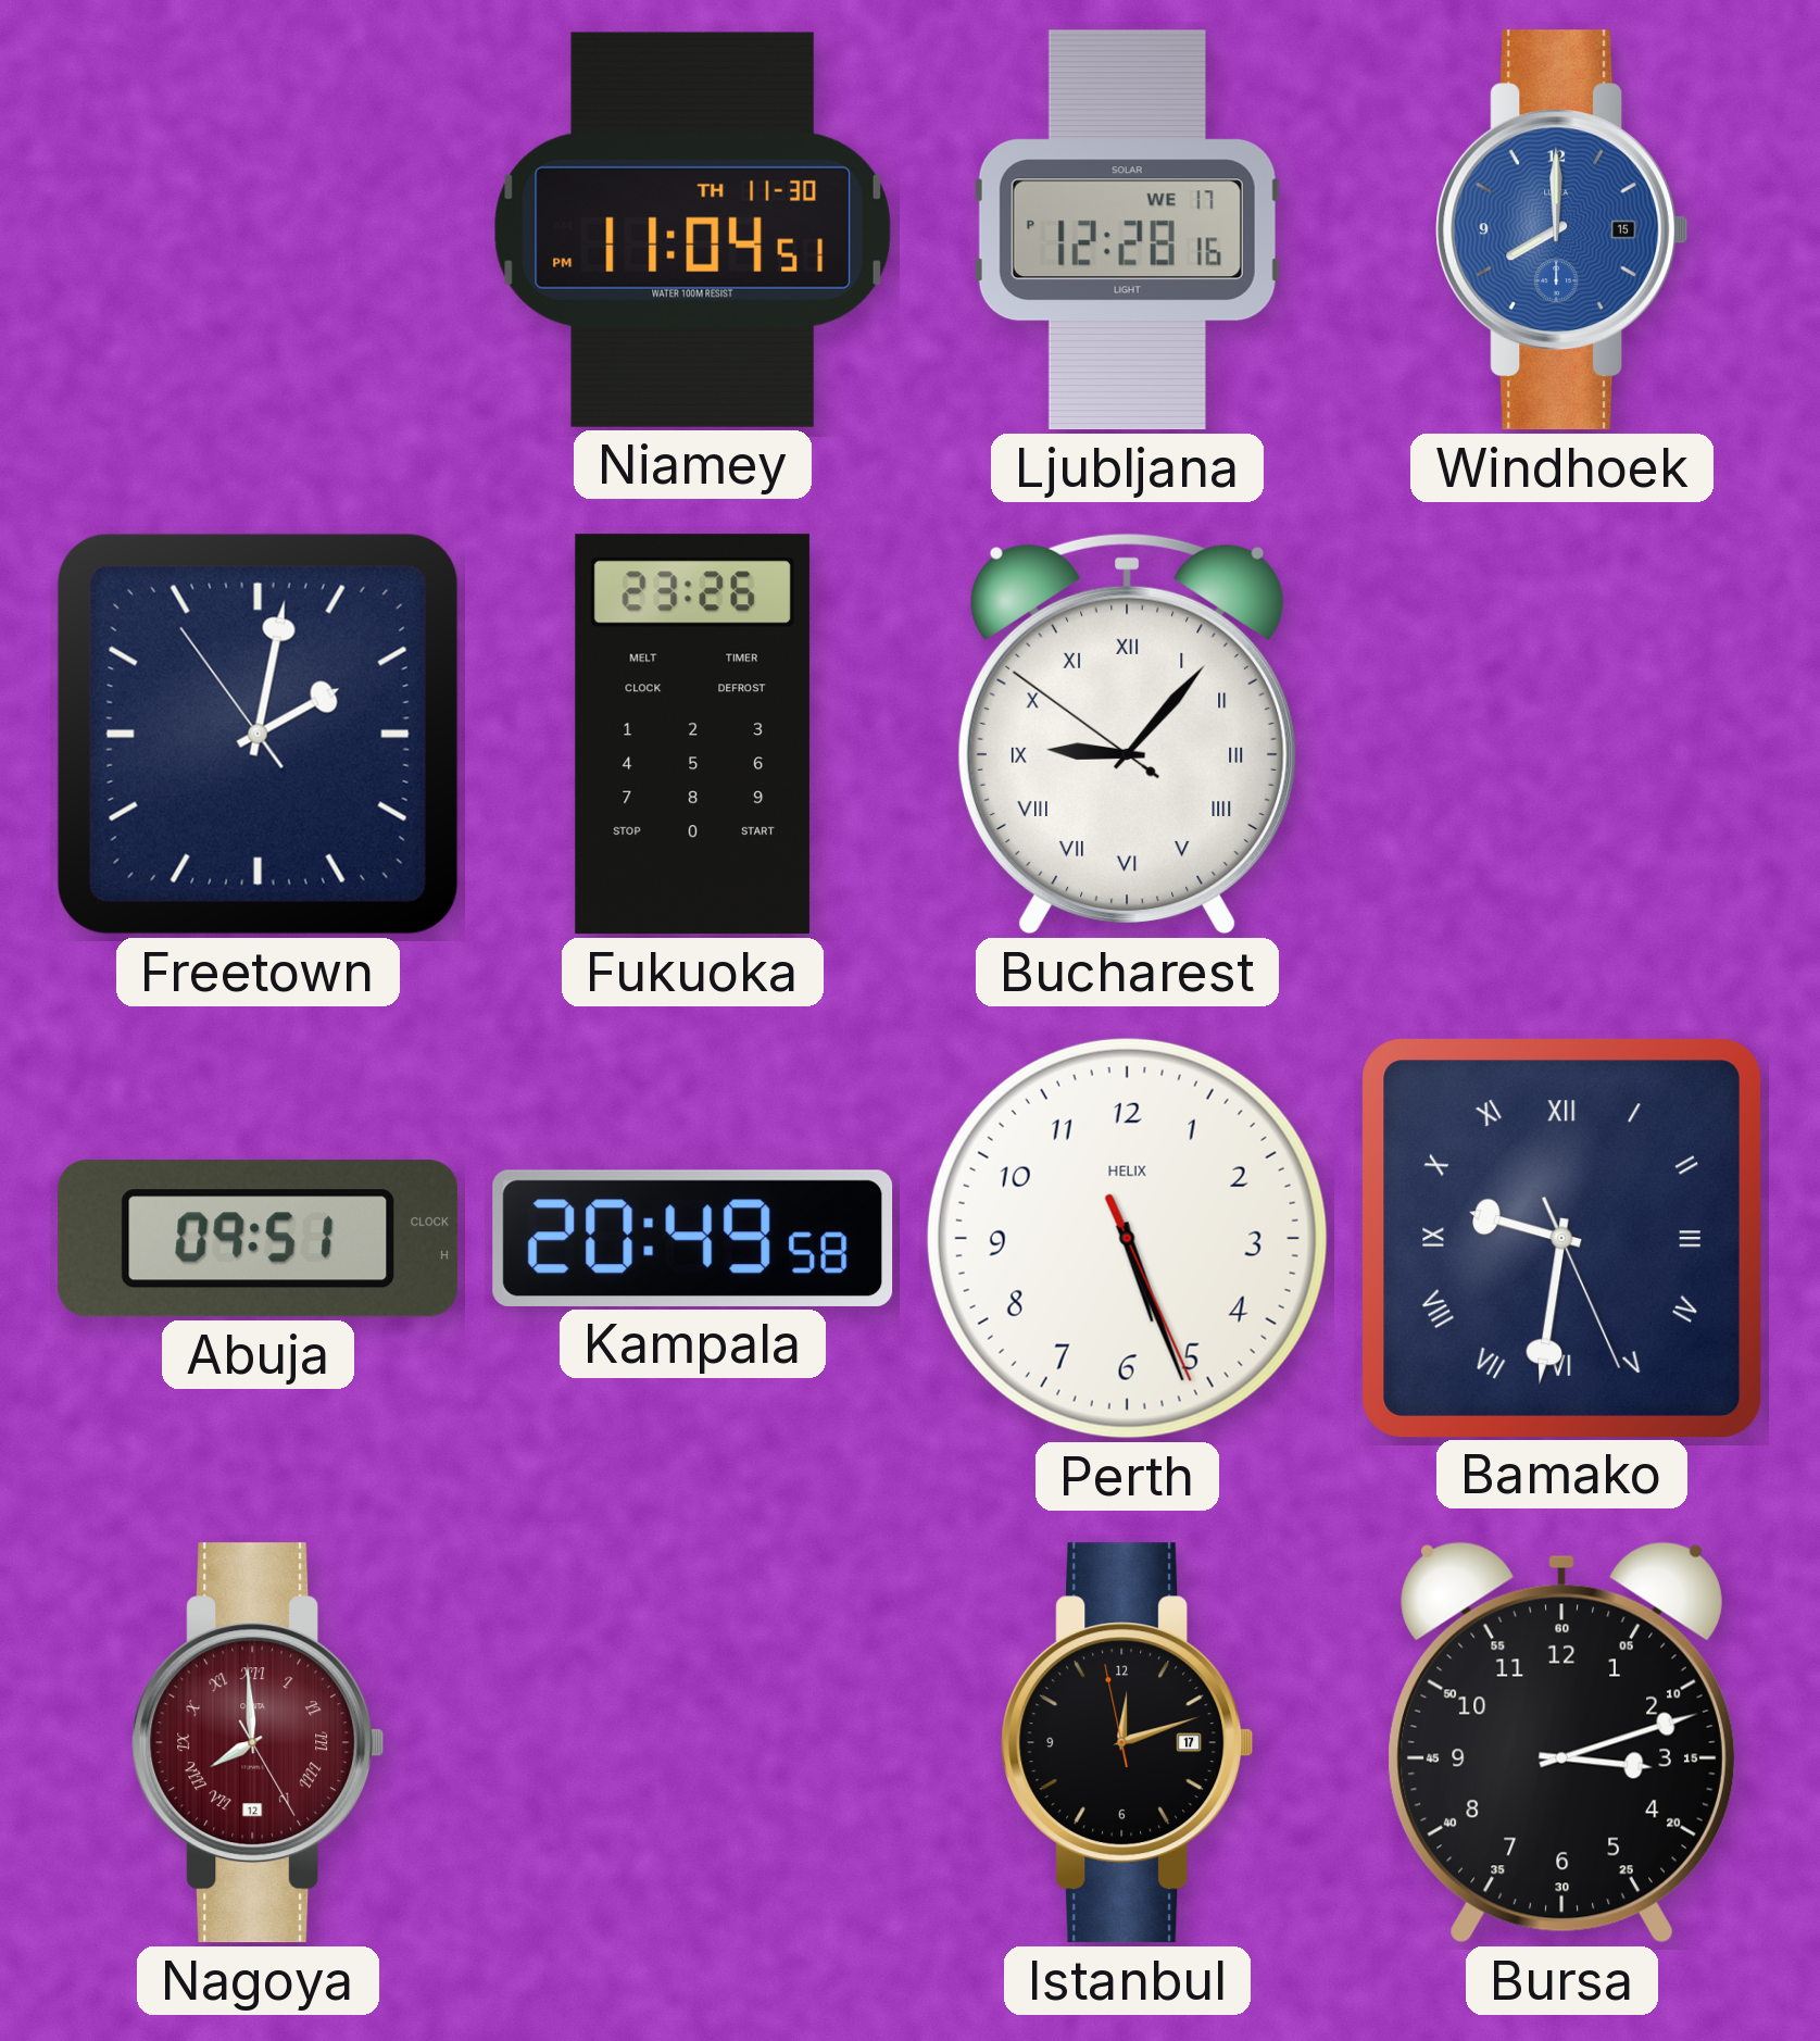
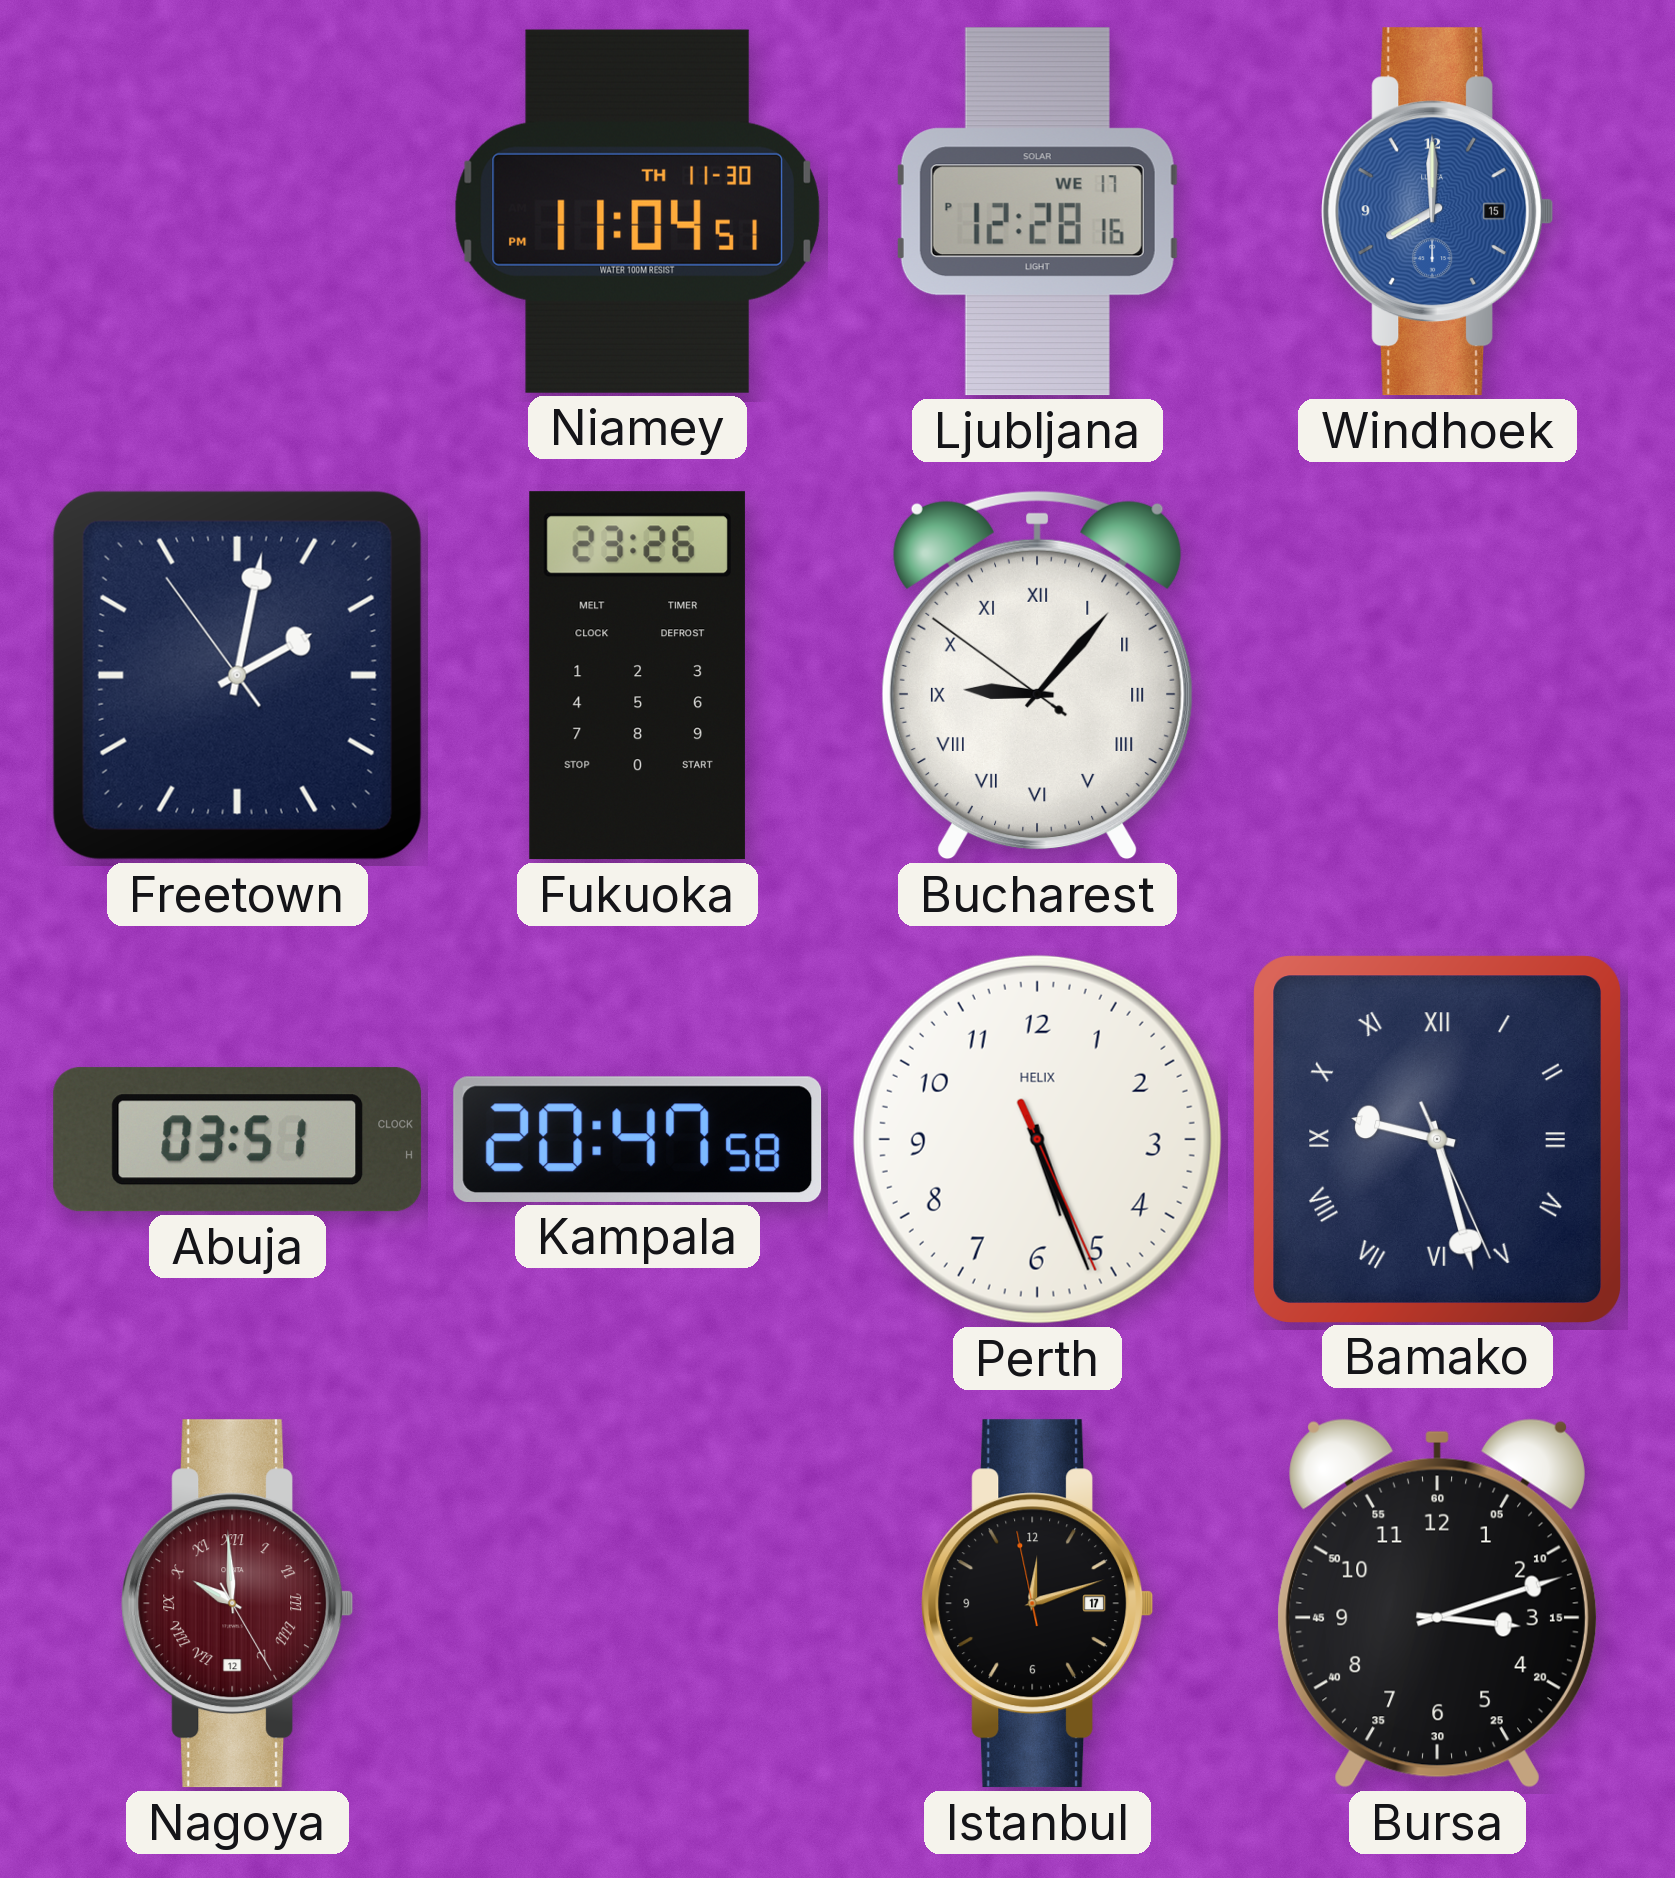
Abuja: 09:51 -> 03:51 (238, 1140)
Kampala: 20:49 -> 20:47 (638, 1139)
Bamako: 9:31 -> 9:27 (1437, 1139)
Nagoya: 7:59 -> 9:59 (238, 1604)
